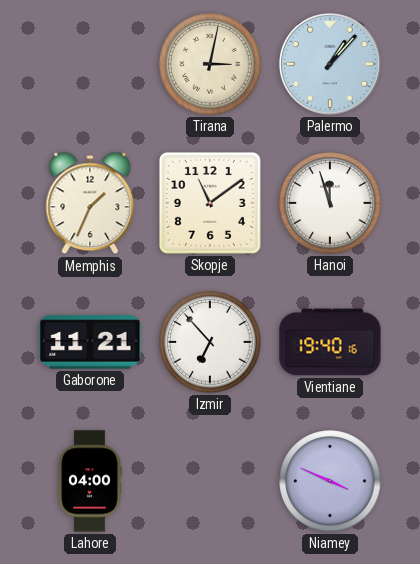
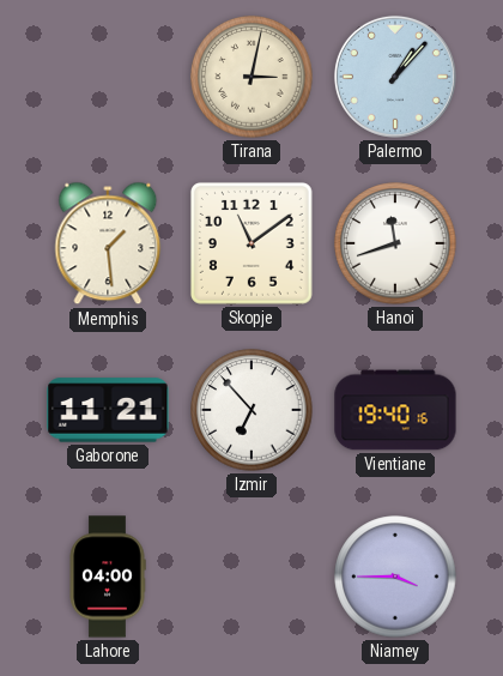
Memphis: 1:34 -> 1:29 (108, 243)
Hanoi: 11:57 -> 11:42 (395, 243)
Niamey: 3:49 -> 3:45 (395, 577)
